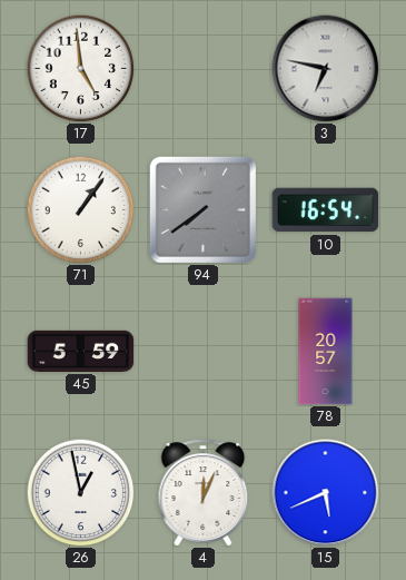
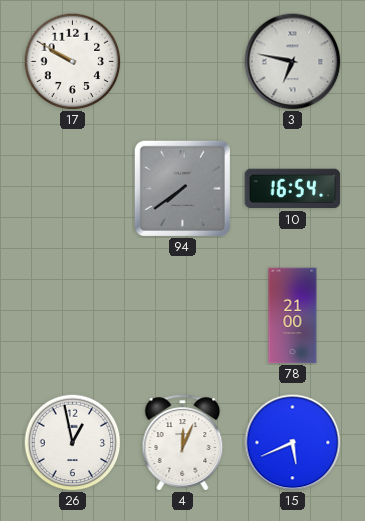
17: 4:59 -> 9:50 (72, 61)
71: 1:06 -> none (80, 209)
45: 5:59 -> none (81, 351)
78: 20:57 -> 21:00 (293, 316)
